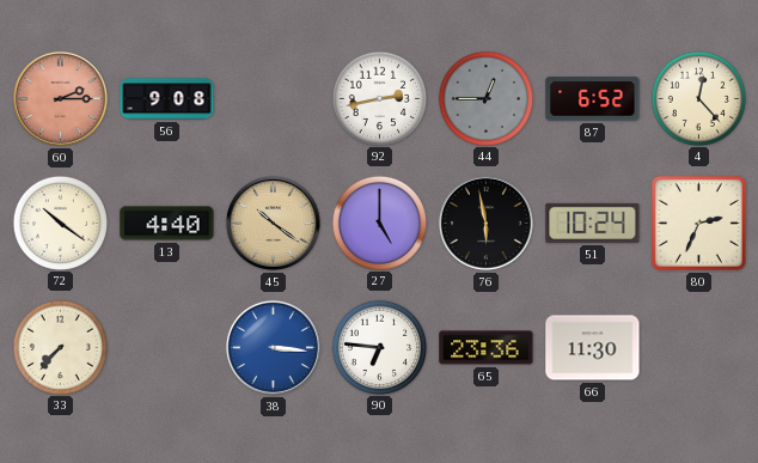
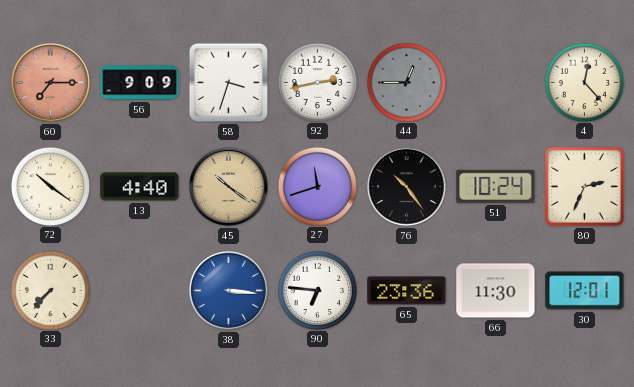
60: 2:15 -> 7:15 (50, 82)
56: 9:08 -> 9:09 (140, 83)
58: none -> 3:33 (229, 83)
87: 6:52 -> none (593, 99)
27: 5:00 -> 11:42 (317, 186)
76: 5:58 -> 10:24 (406, 186)
30: none -> 12:01 (585, 291)
